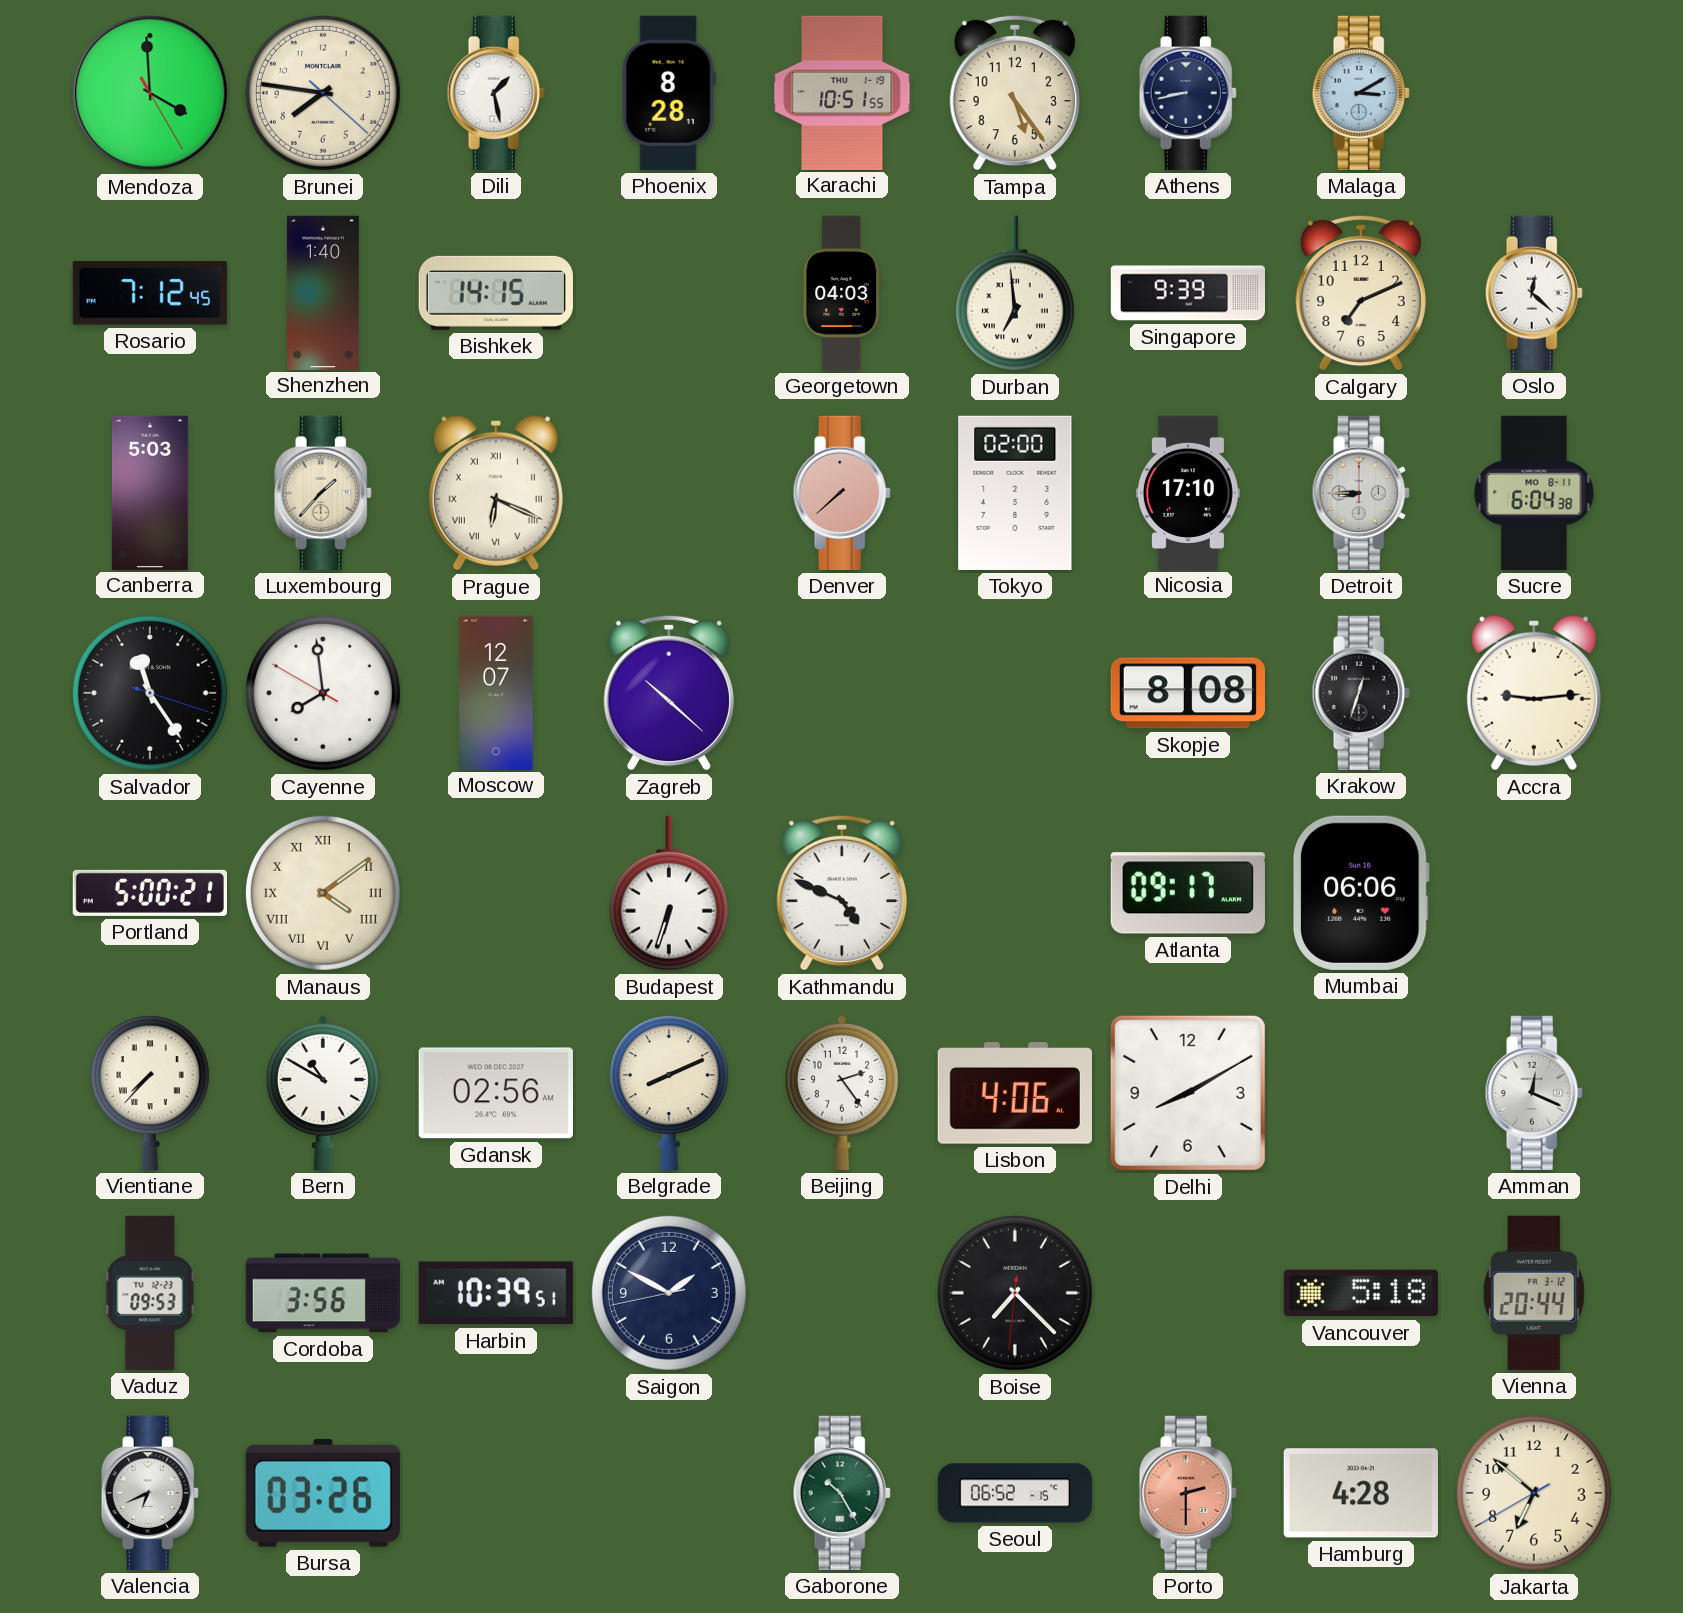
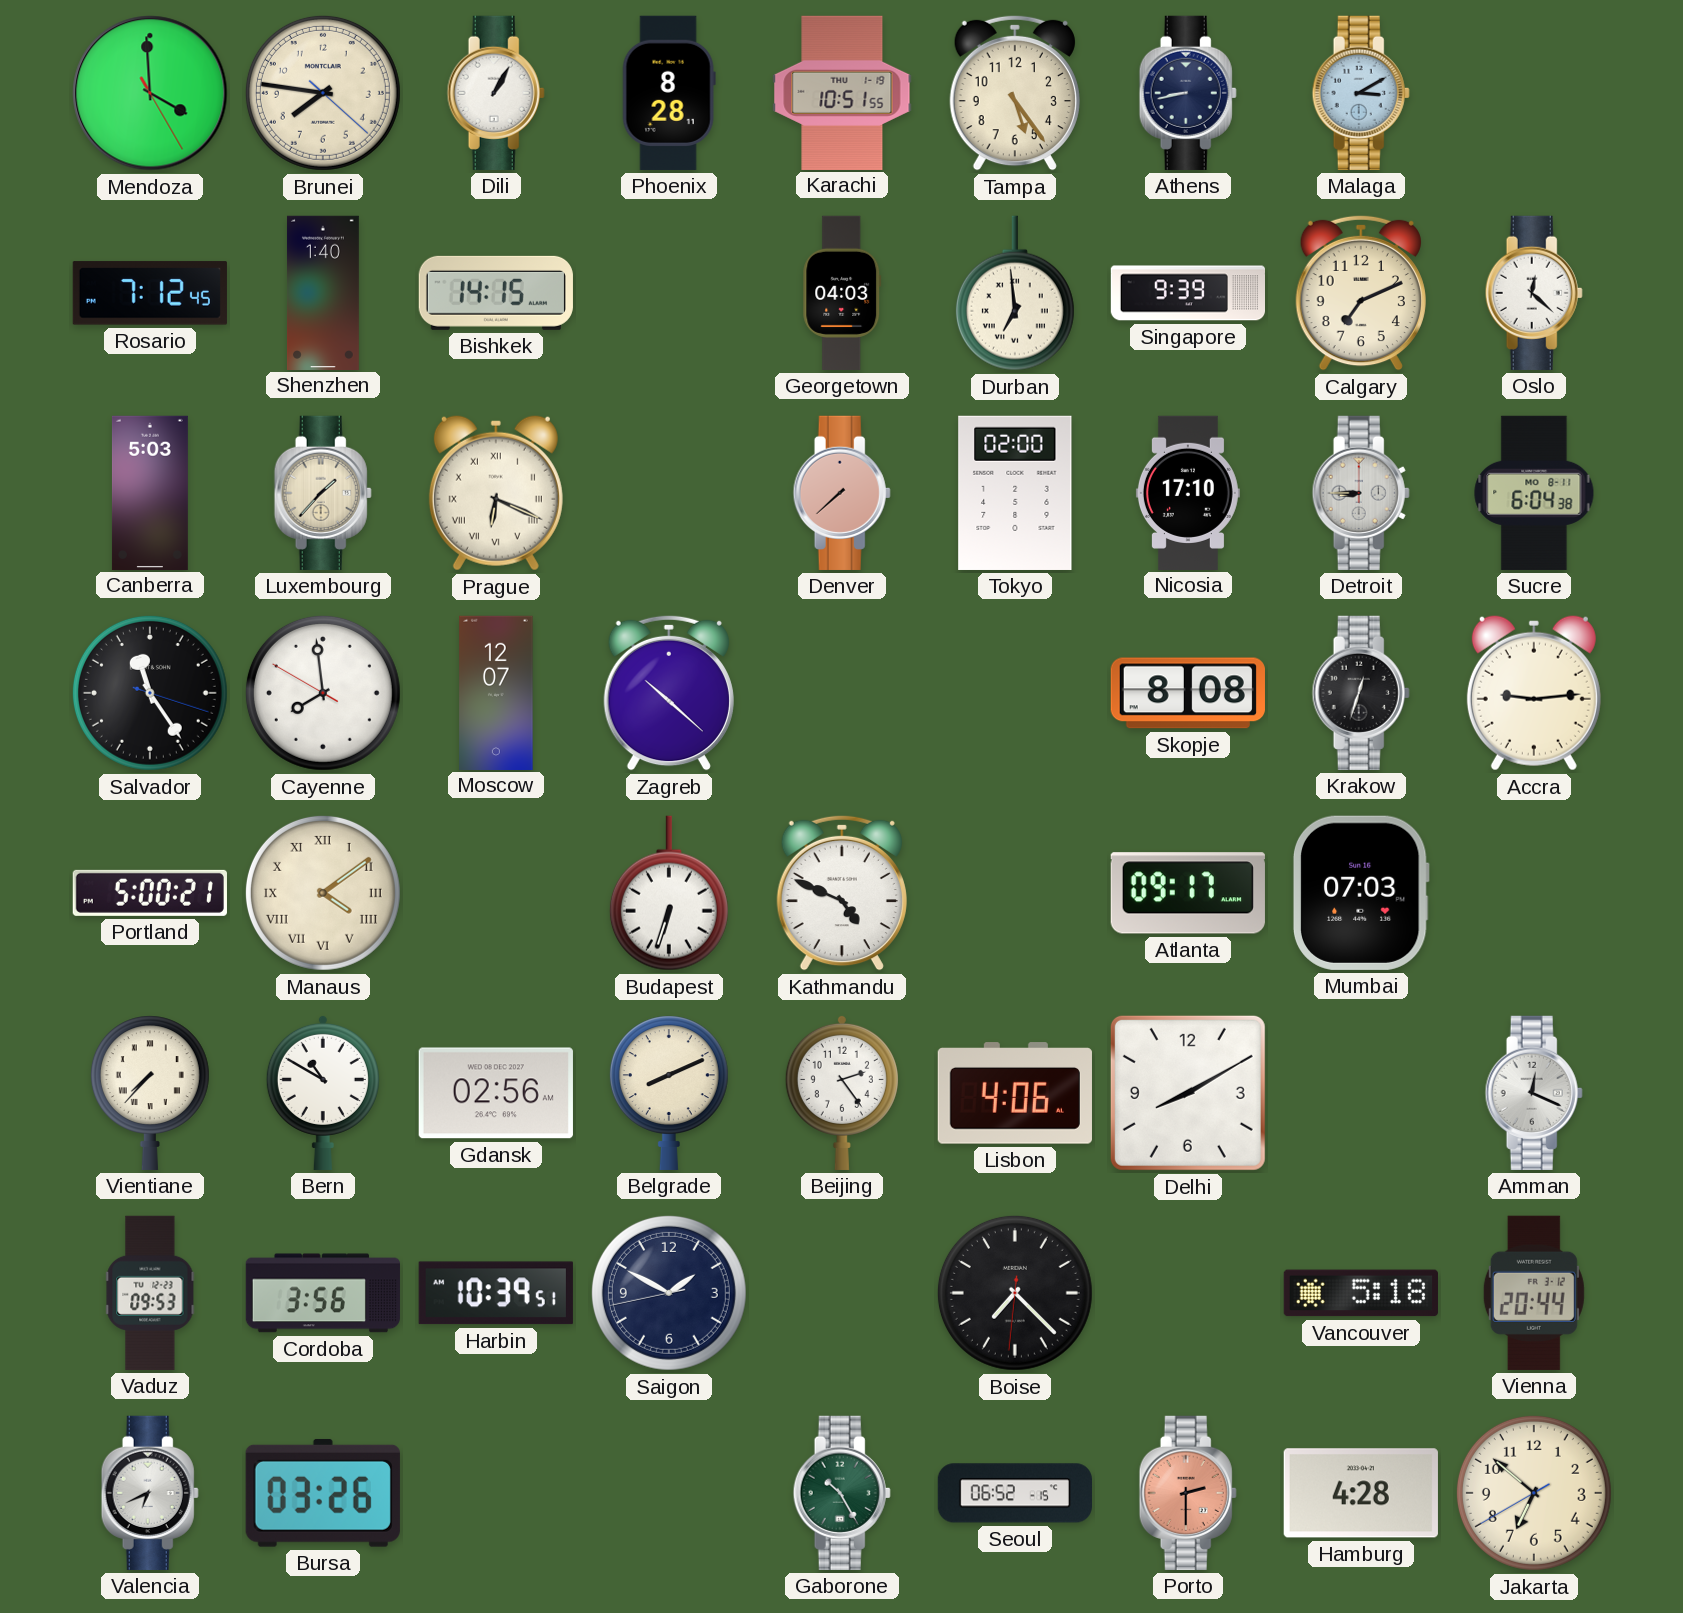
Dili: 1:28 -> 1:05 (496, 93)
Mumbai: 06:06 -> 07:03 (1361, 893)
